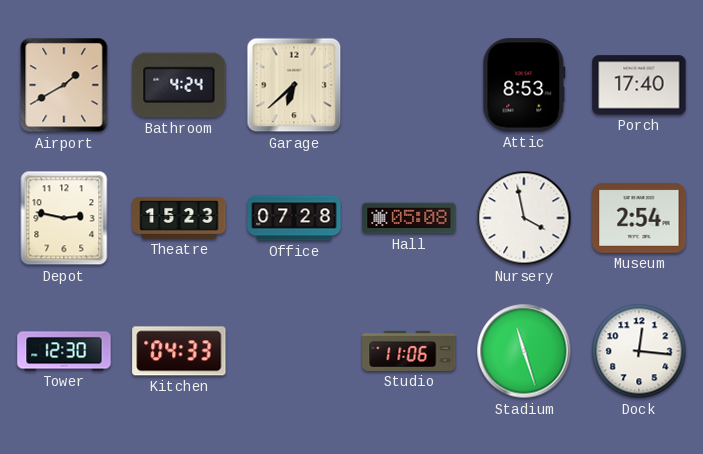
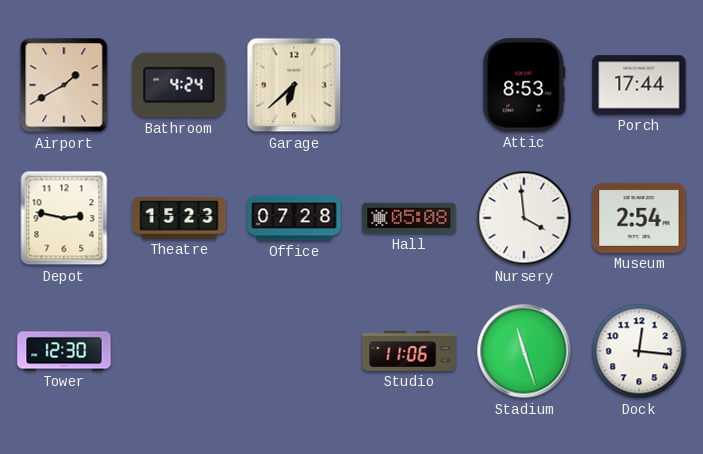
Porch: 17:40 -> 17:44 (639, 85)
Nursery: 3:58 -> 3:59 (524, 218)
Kitchen: 04:33 -> none (179, 351)
